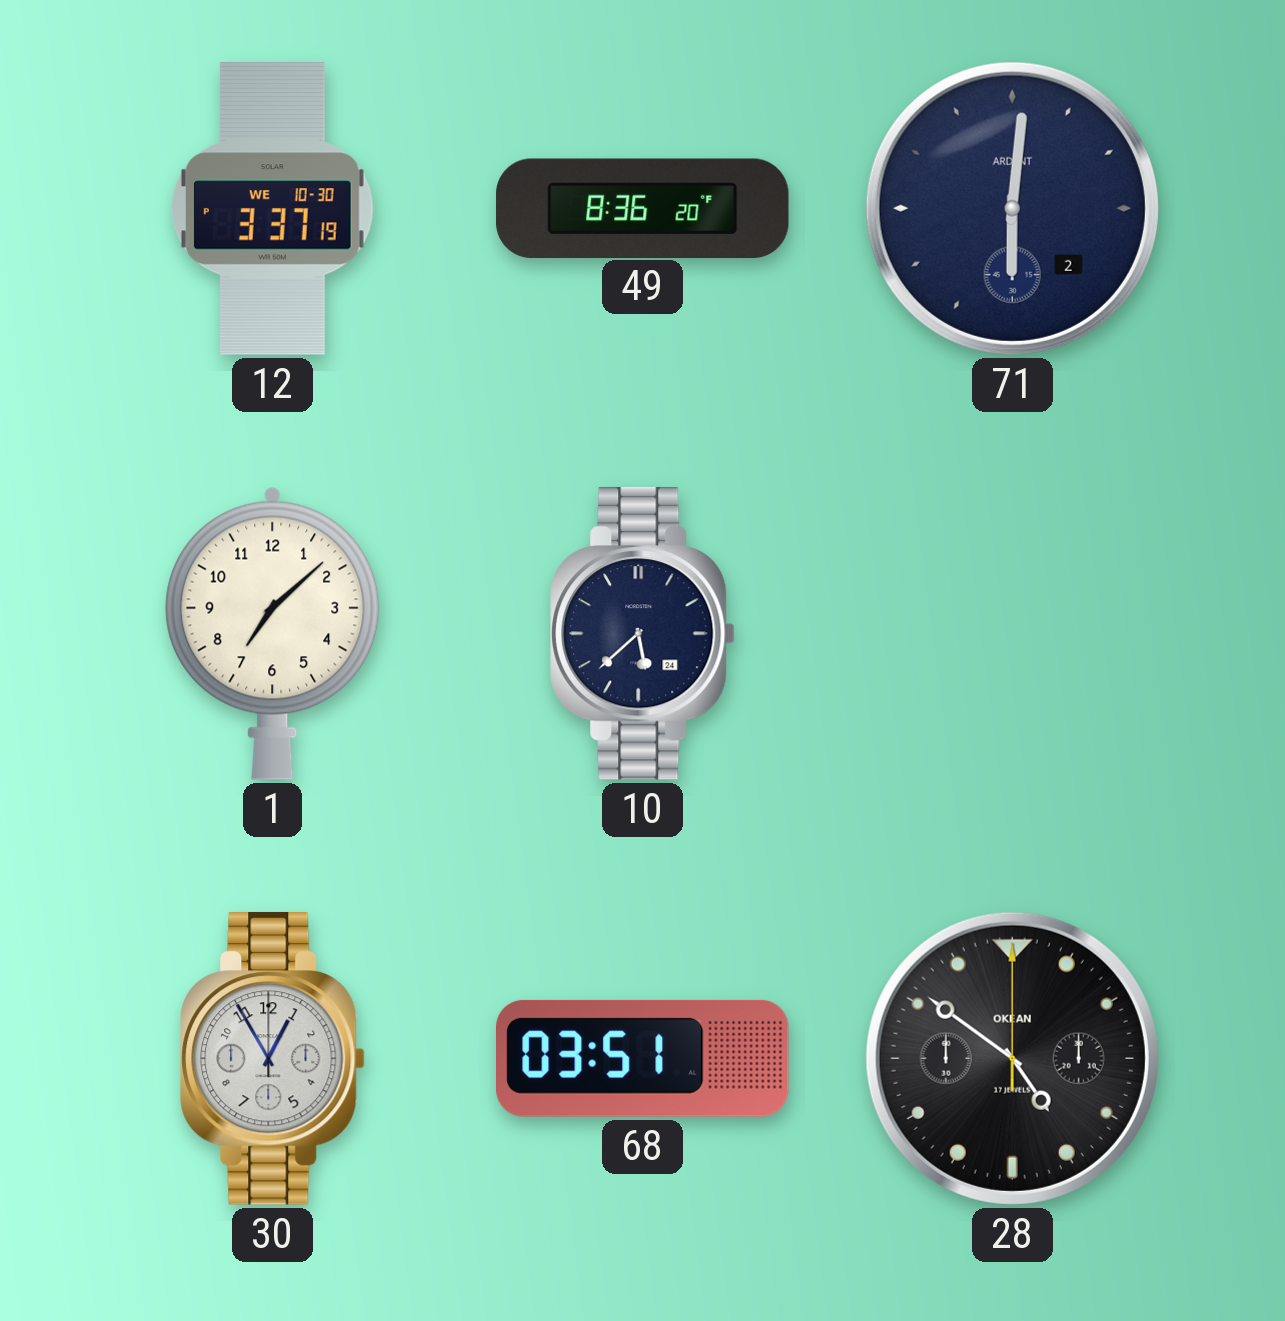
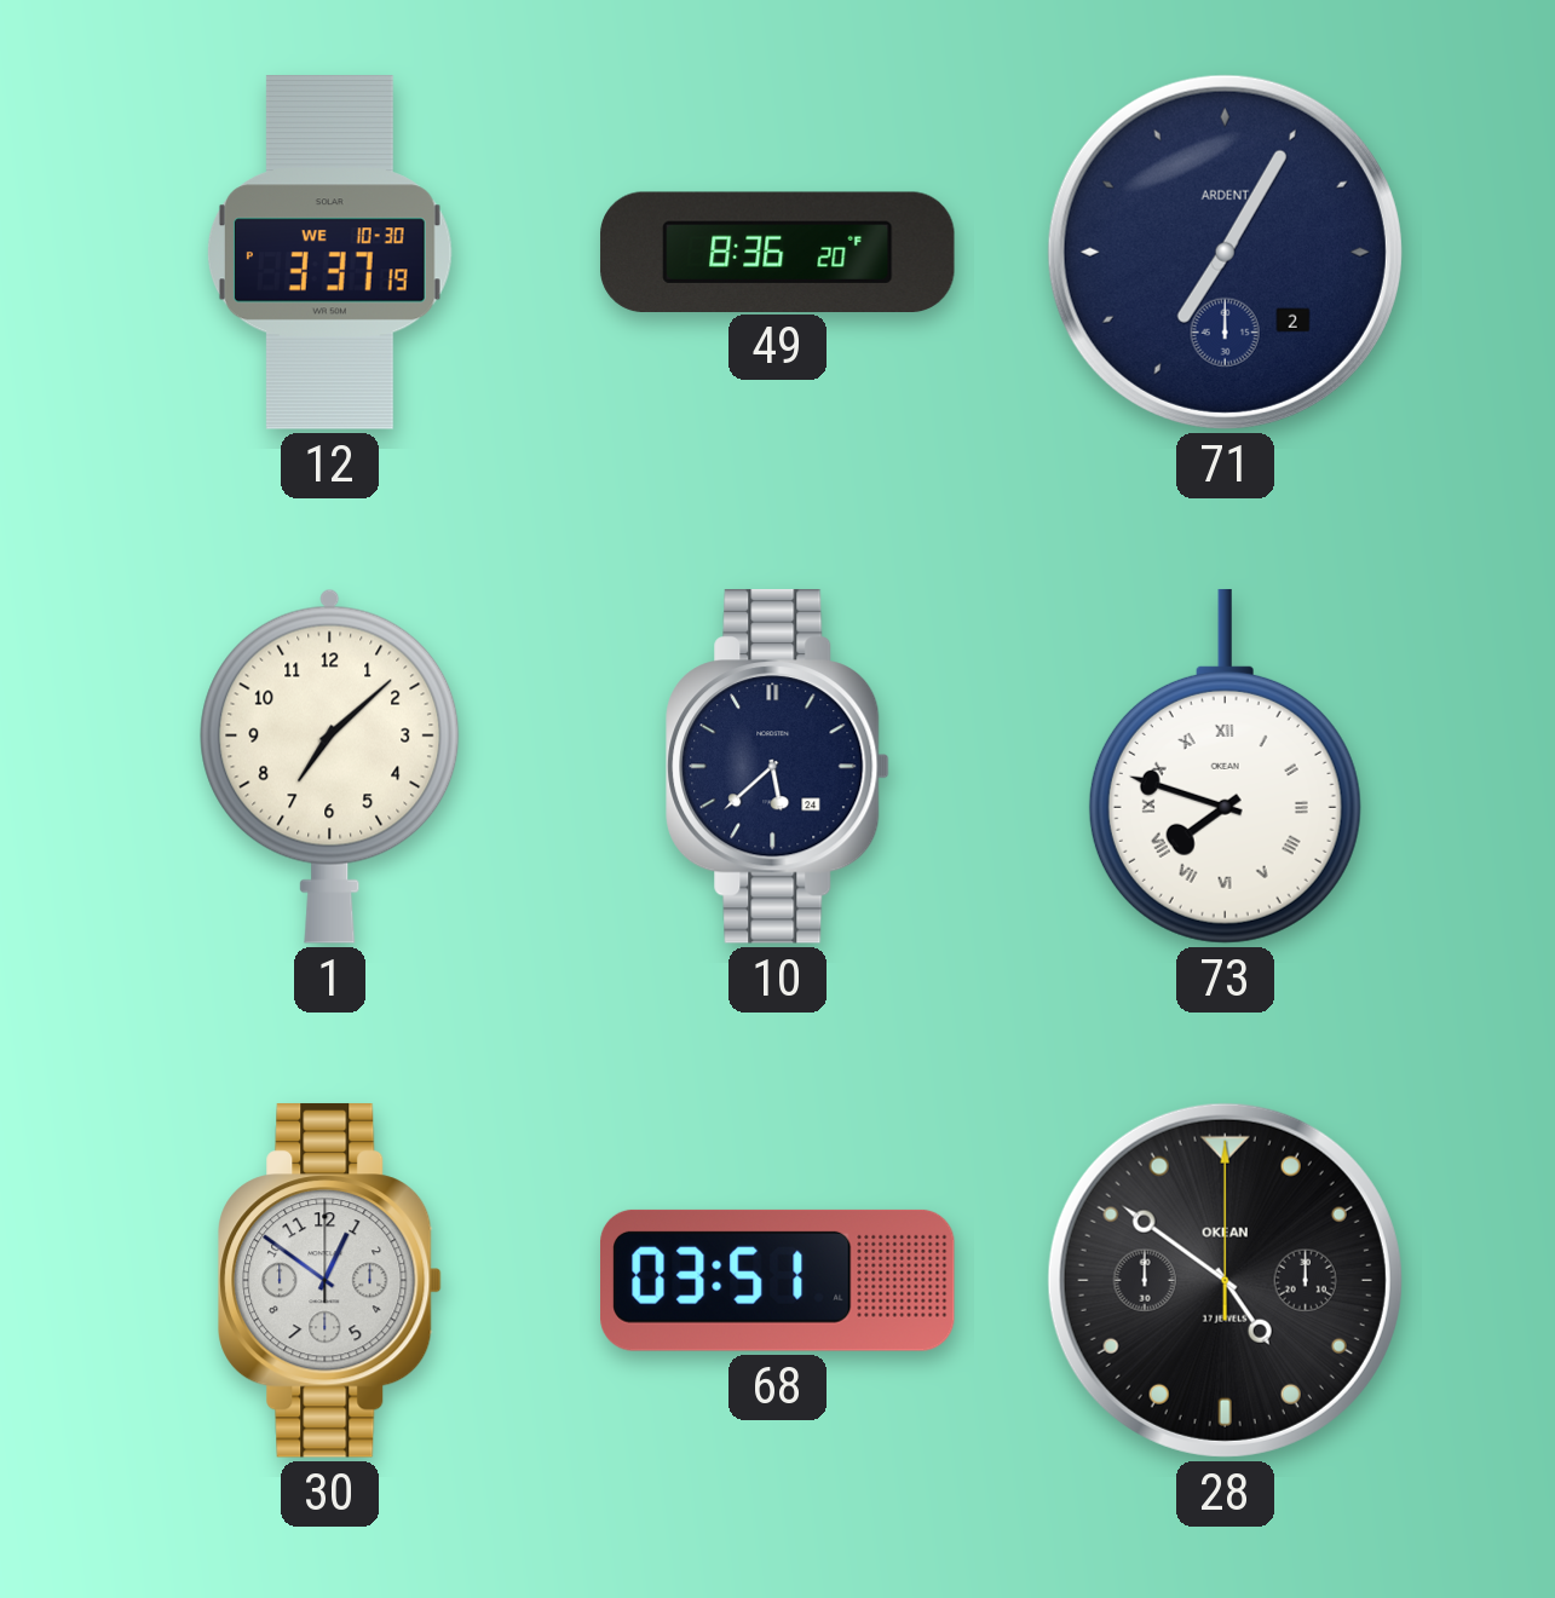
71: 6:01 -> 7:05 (1225, 252)
73: none -> 7:48 (1225, 766)
30: 12:55 -> 12:51 (330, 1280)
